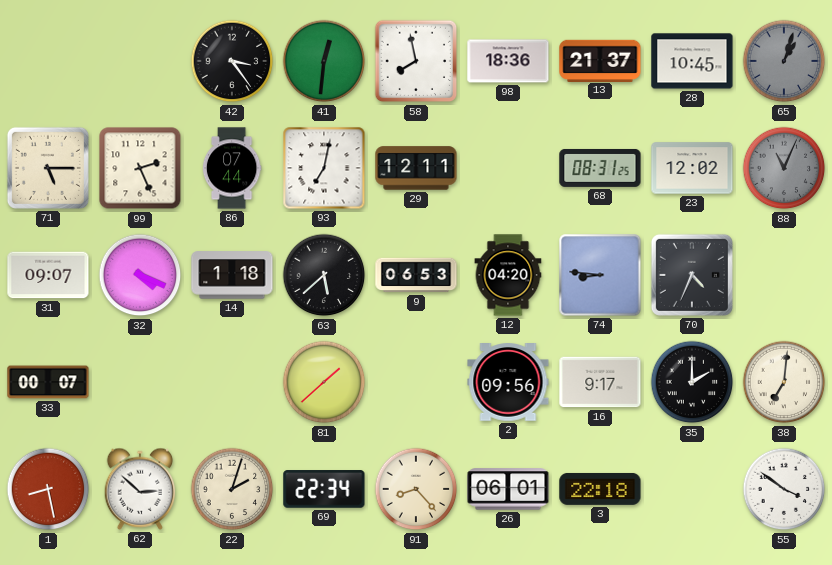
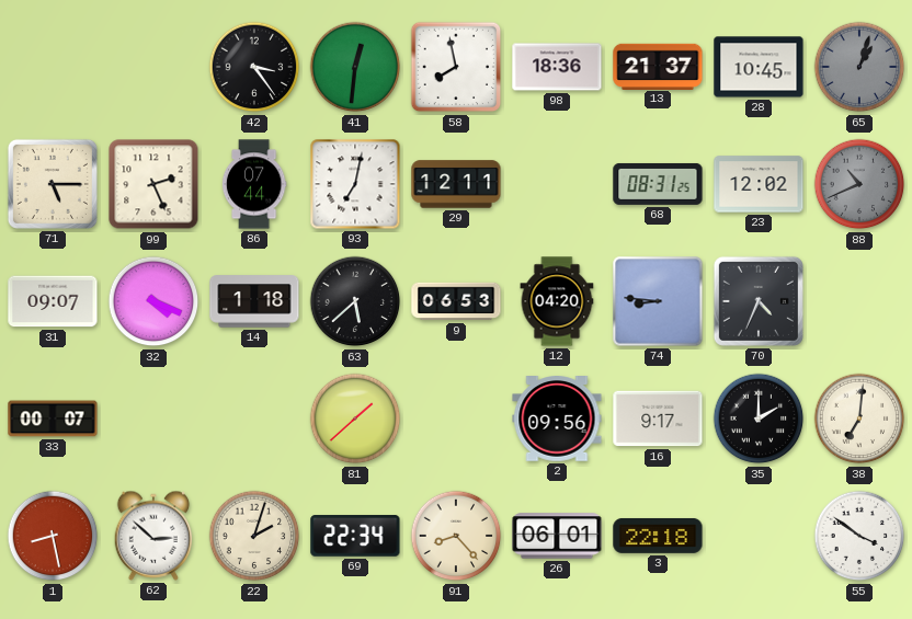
88: 11:04 -> 10:41 (859, 184)
